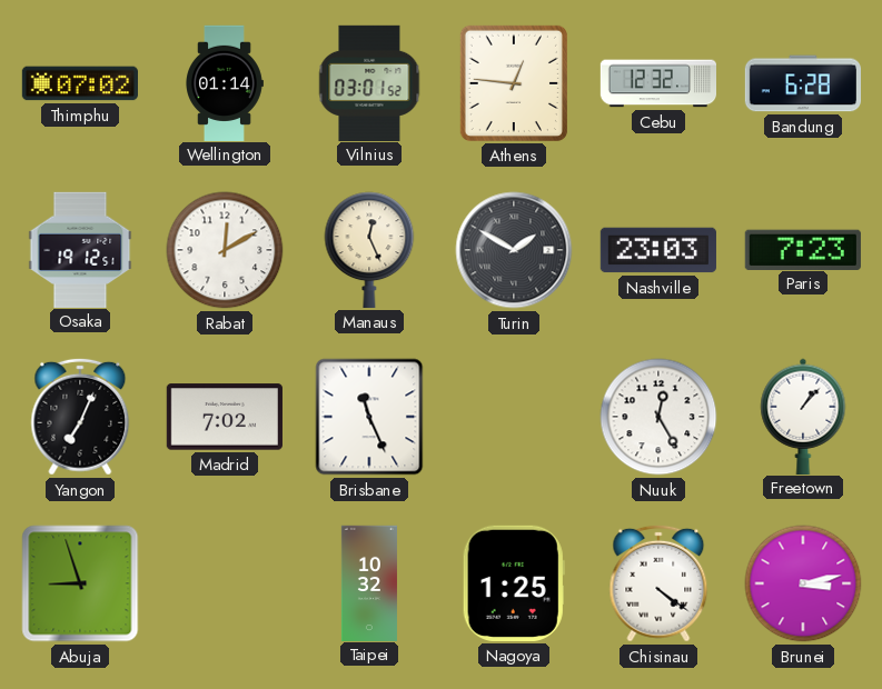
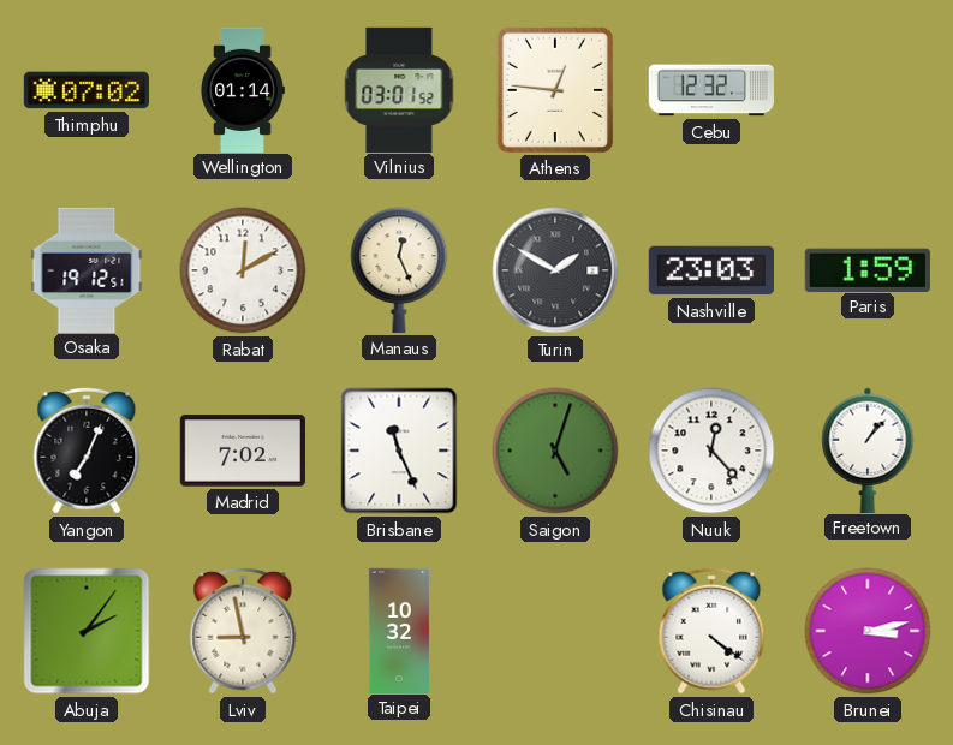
Bandung: 6:28 -> none (802, 83)
Paris: 7:23 -> 1:59 (868, 269)
Saigon: none -> 5:03 (555, 451)
Nuuk: 12:25 -> 12:23 (711, 451)
Abuja: 8:57 -> 2:06 (87, 631)
Lviv: none -> 8:58 (243, 631)
Nagoya: 1:25 -> none (514, 583)
